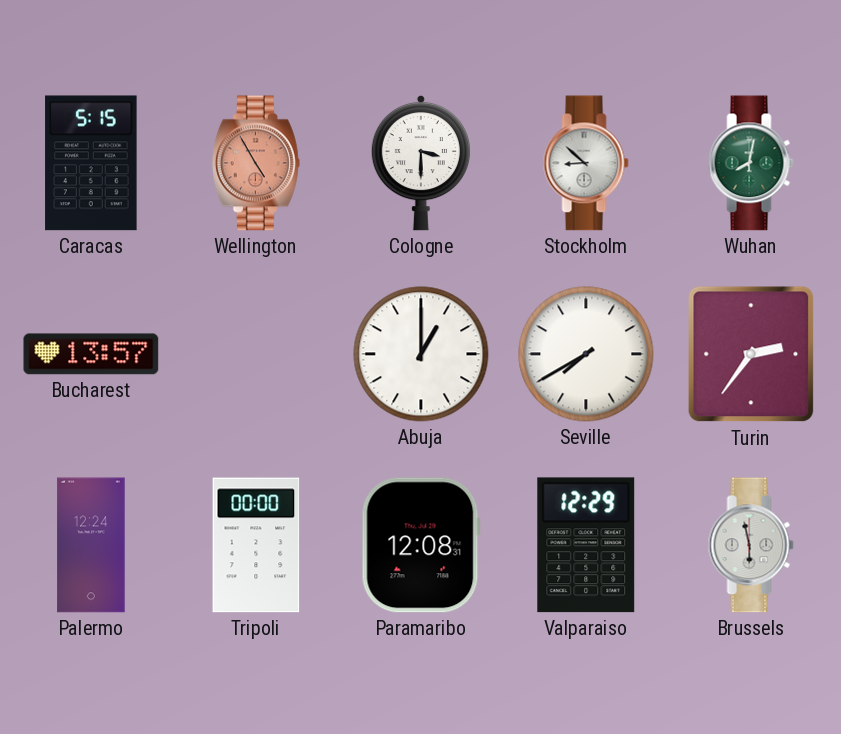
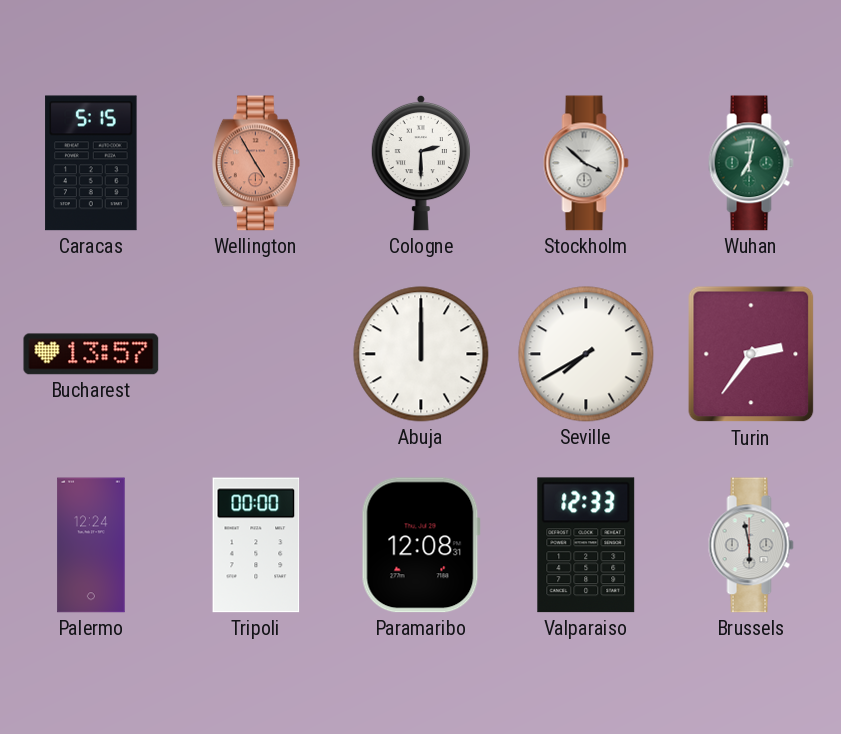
Cologne: 3:30 -> 2:30 (421, 163)
Stockholm: 8:52 -> 3:52 (586, 163)
Wuhan: 8:02 -> 7:02 (751, 163)
Abuja: 1:00 -> 12:00 (421, 354)
Valparaiso: 12:29 -> 12:33 (586, 545)
